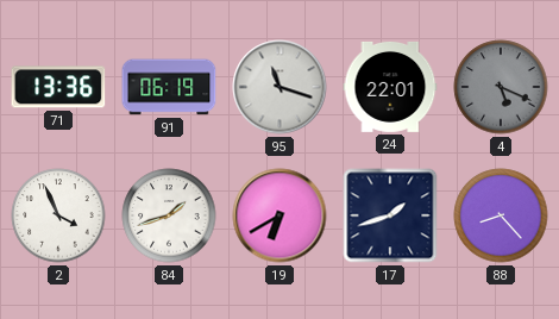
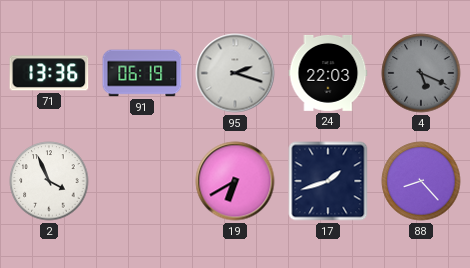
95: 11:18 -> 2:18 (235, 73)
24: 22:01 -> 22:03 (328, 73)
84: 1:42 -> none (169, 215)
